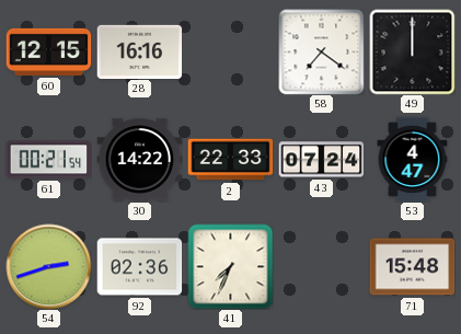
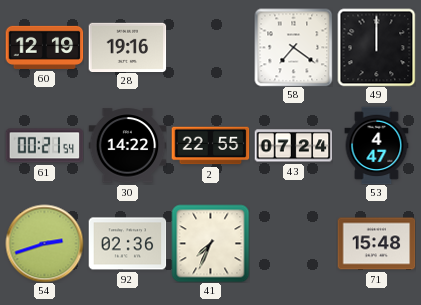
60: 12:15 -> 12:19 (44, 47)
28: 16:16 -> 19:16 (127, 47)
2: 22:33 -> 22:55 (210, 146)
